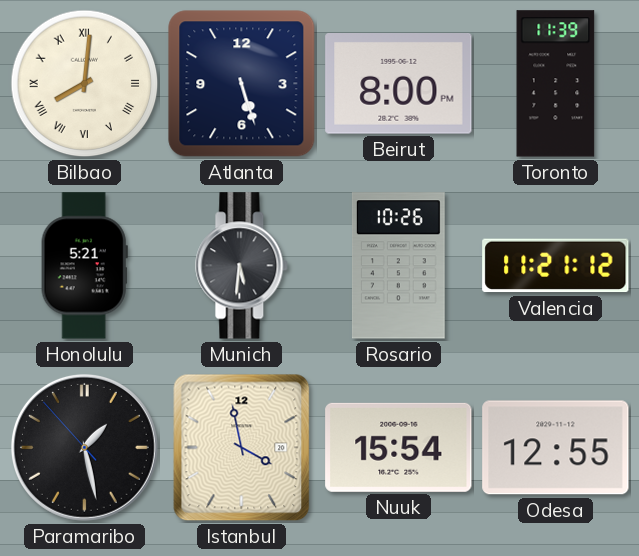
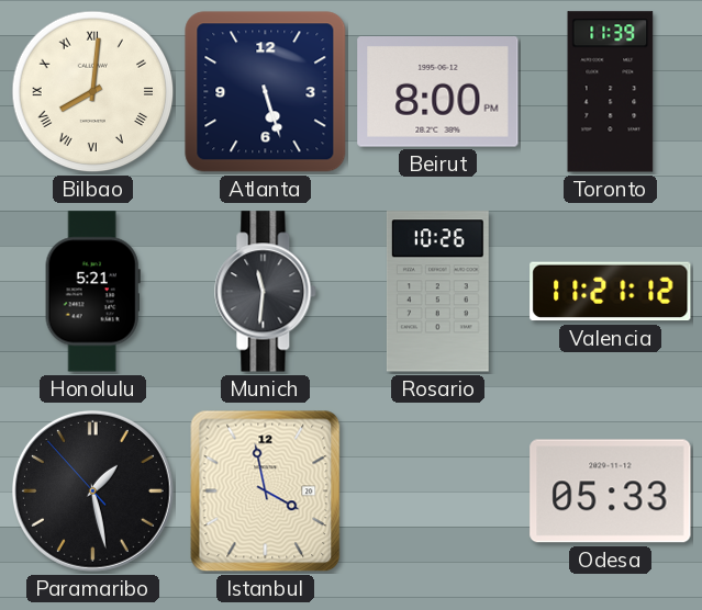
Munich: 5:31 -> 11:31 (266, 292)
Nuuk: 15:54 -> none (399, 447)
Odesa: 12:55 -> 05:33 (611, 492)
